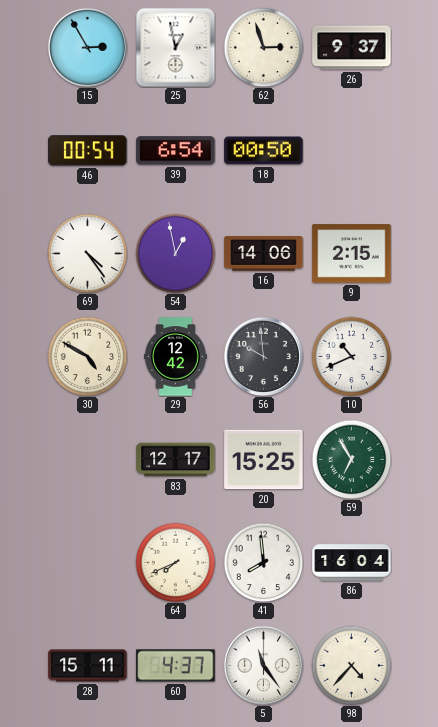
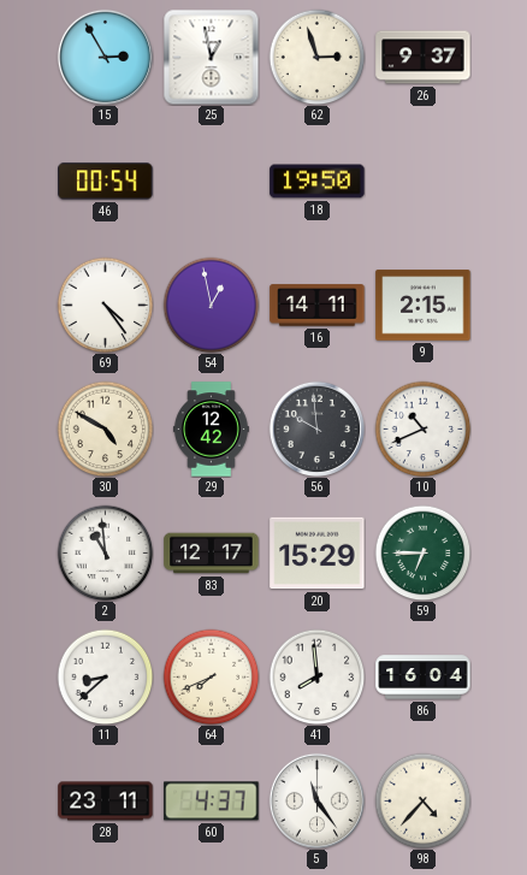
39: 6:54 -> none (176, 151)
18: 00:50 -> 19:50 (318, 182)
16: 14:06 -> 14:11 (318, 306)
2: none -> 10:59 (105, 552)
20: 15:25 -> 15:29 (318, 554)
59: 6:55 -> 6:45 (422, 552)
11: none -> 8:38 (105, 676)
28: 15:11 -> 23:11 (106, 802)
